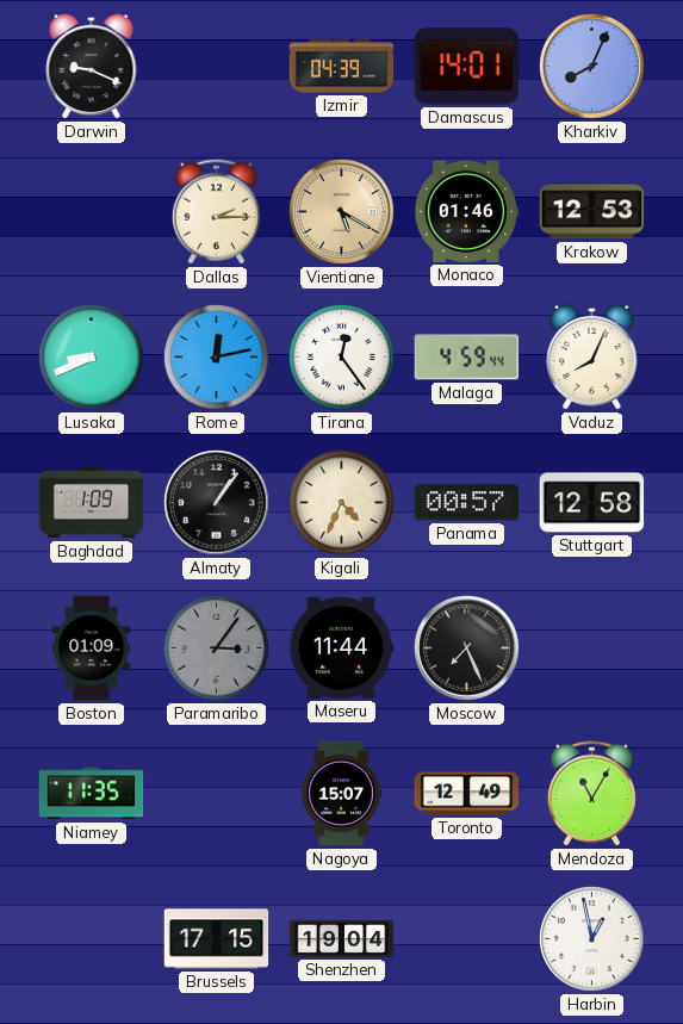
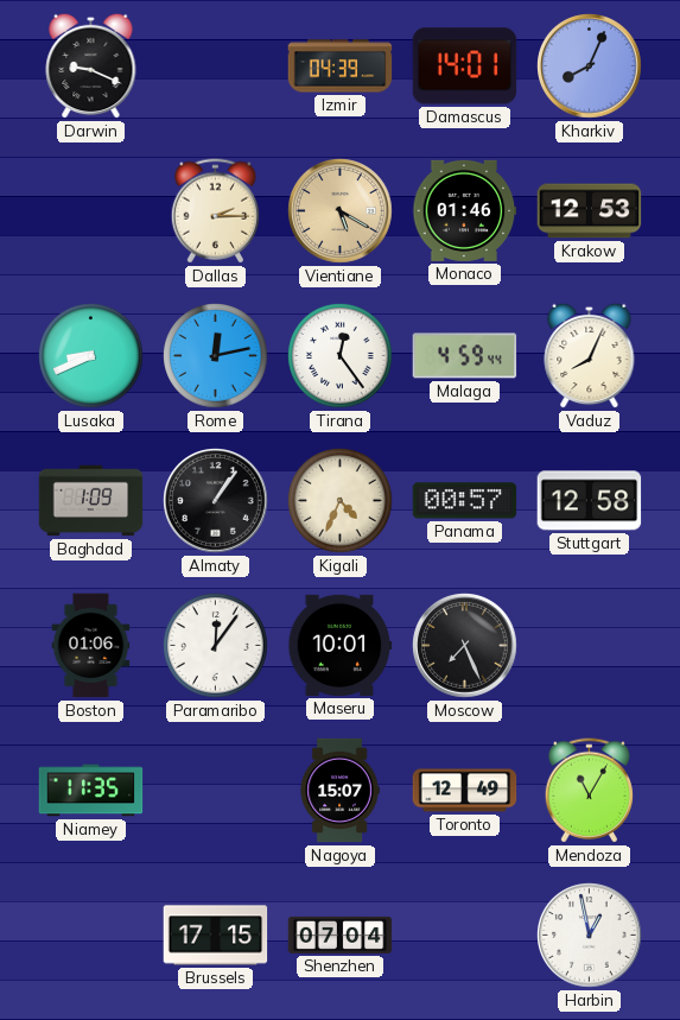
Boston: 01:09 -> 01:06 (91, 646)
Paramaribo: 3:06 -> 12:06 (216, 646)
Paramaribo dial: grey -> white (216, 646)
Maseru: 11:44 -> 10:01 (341, 645)
Shenzhen: 19:04 -> 07:04 (341, 935)
